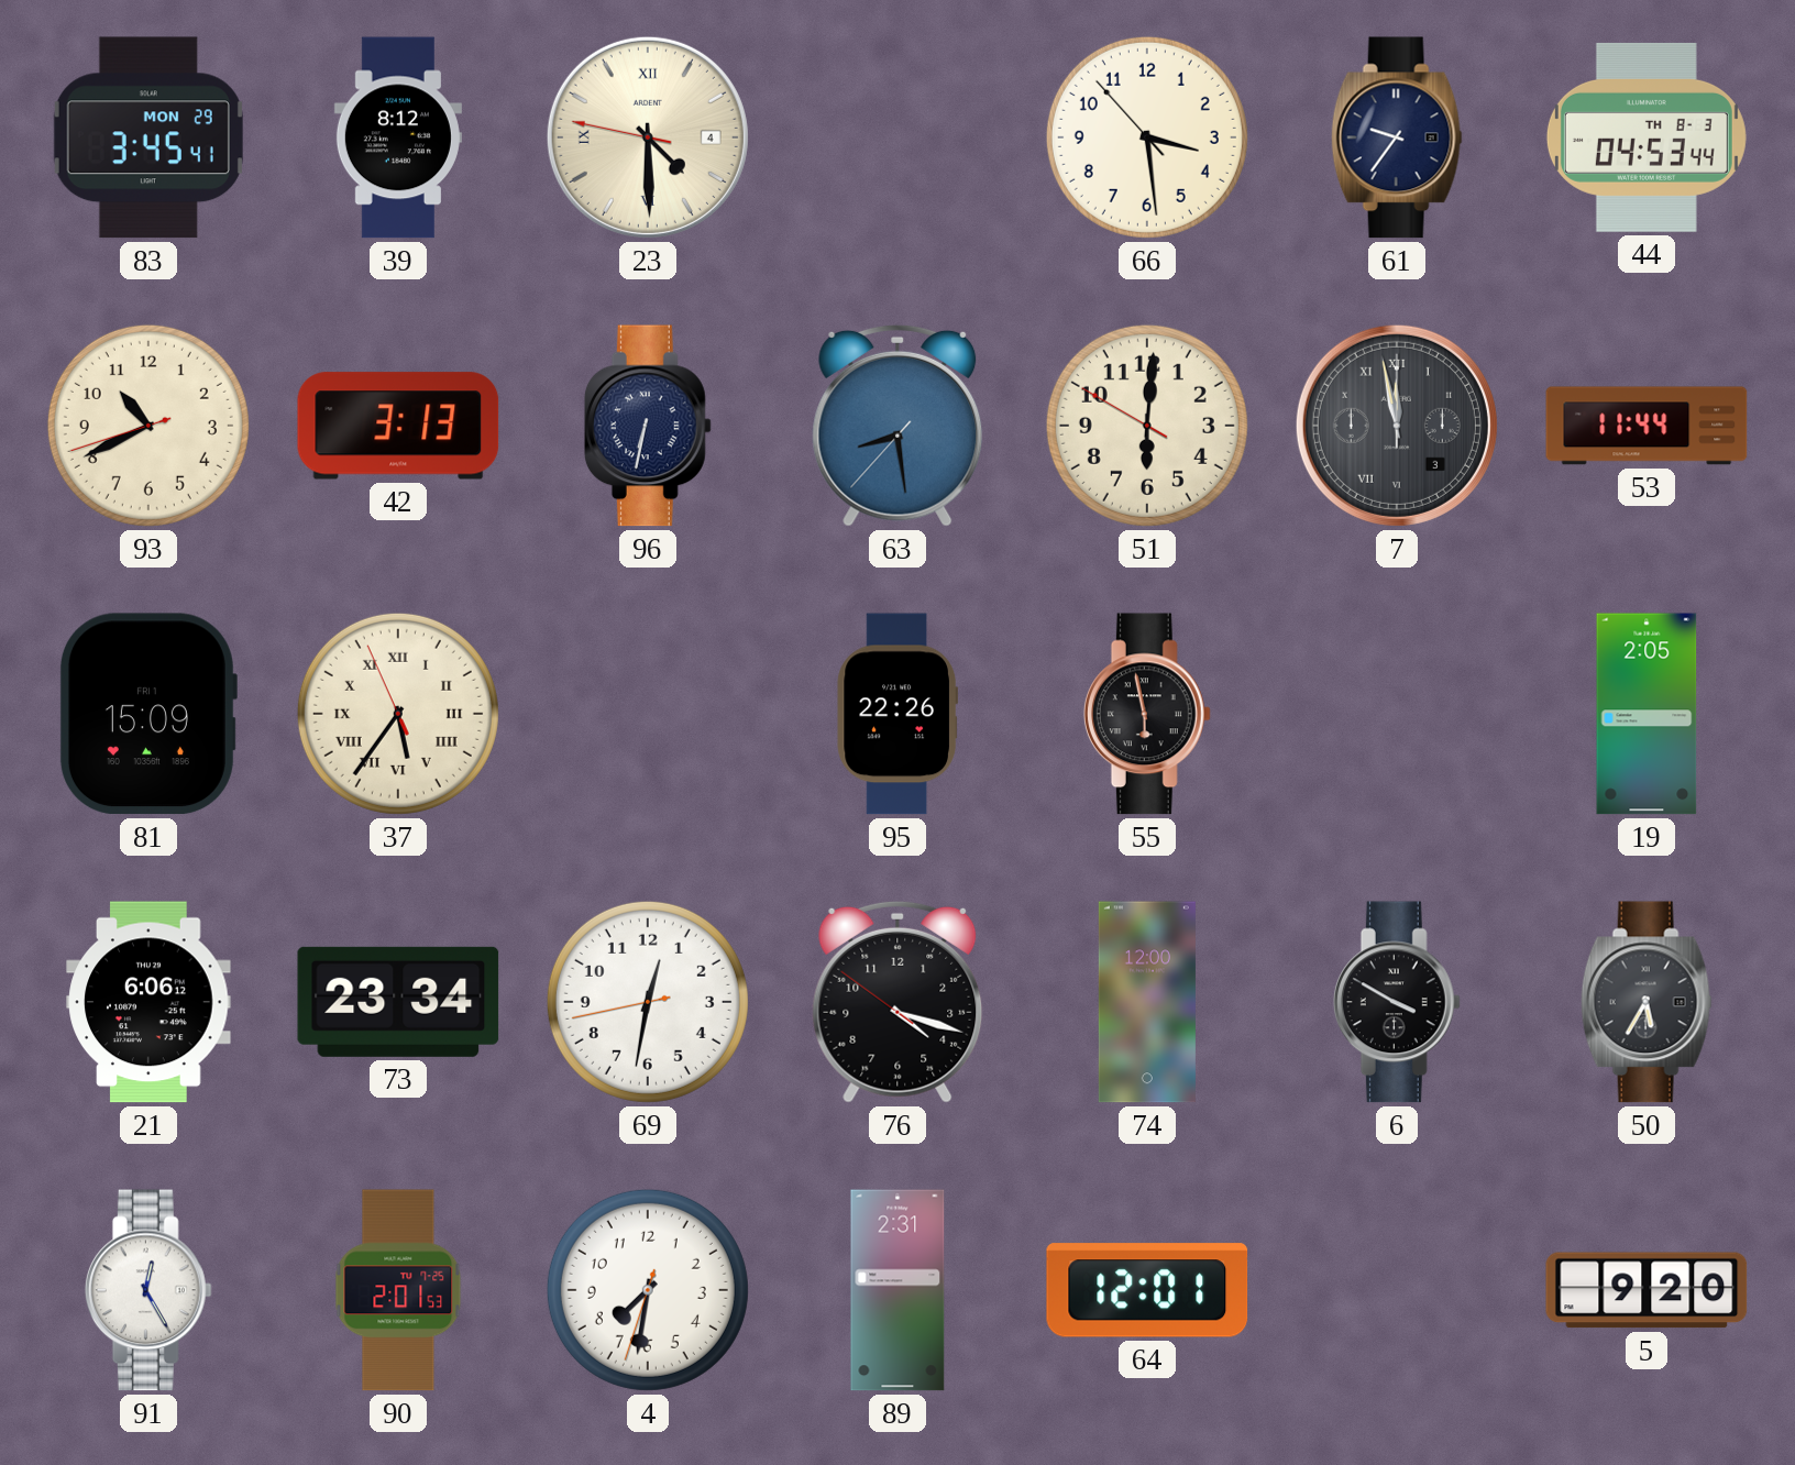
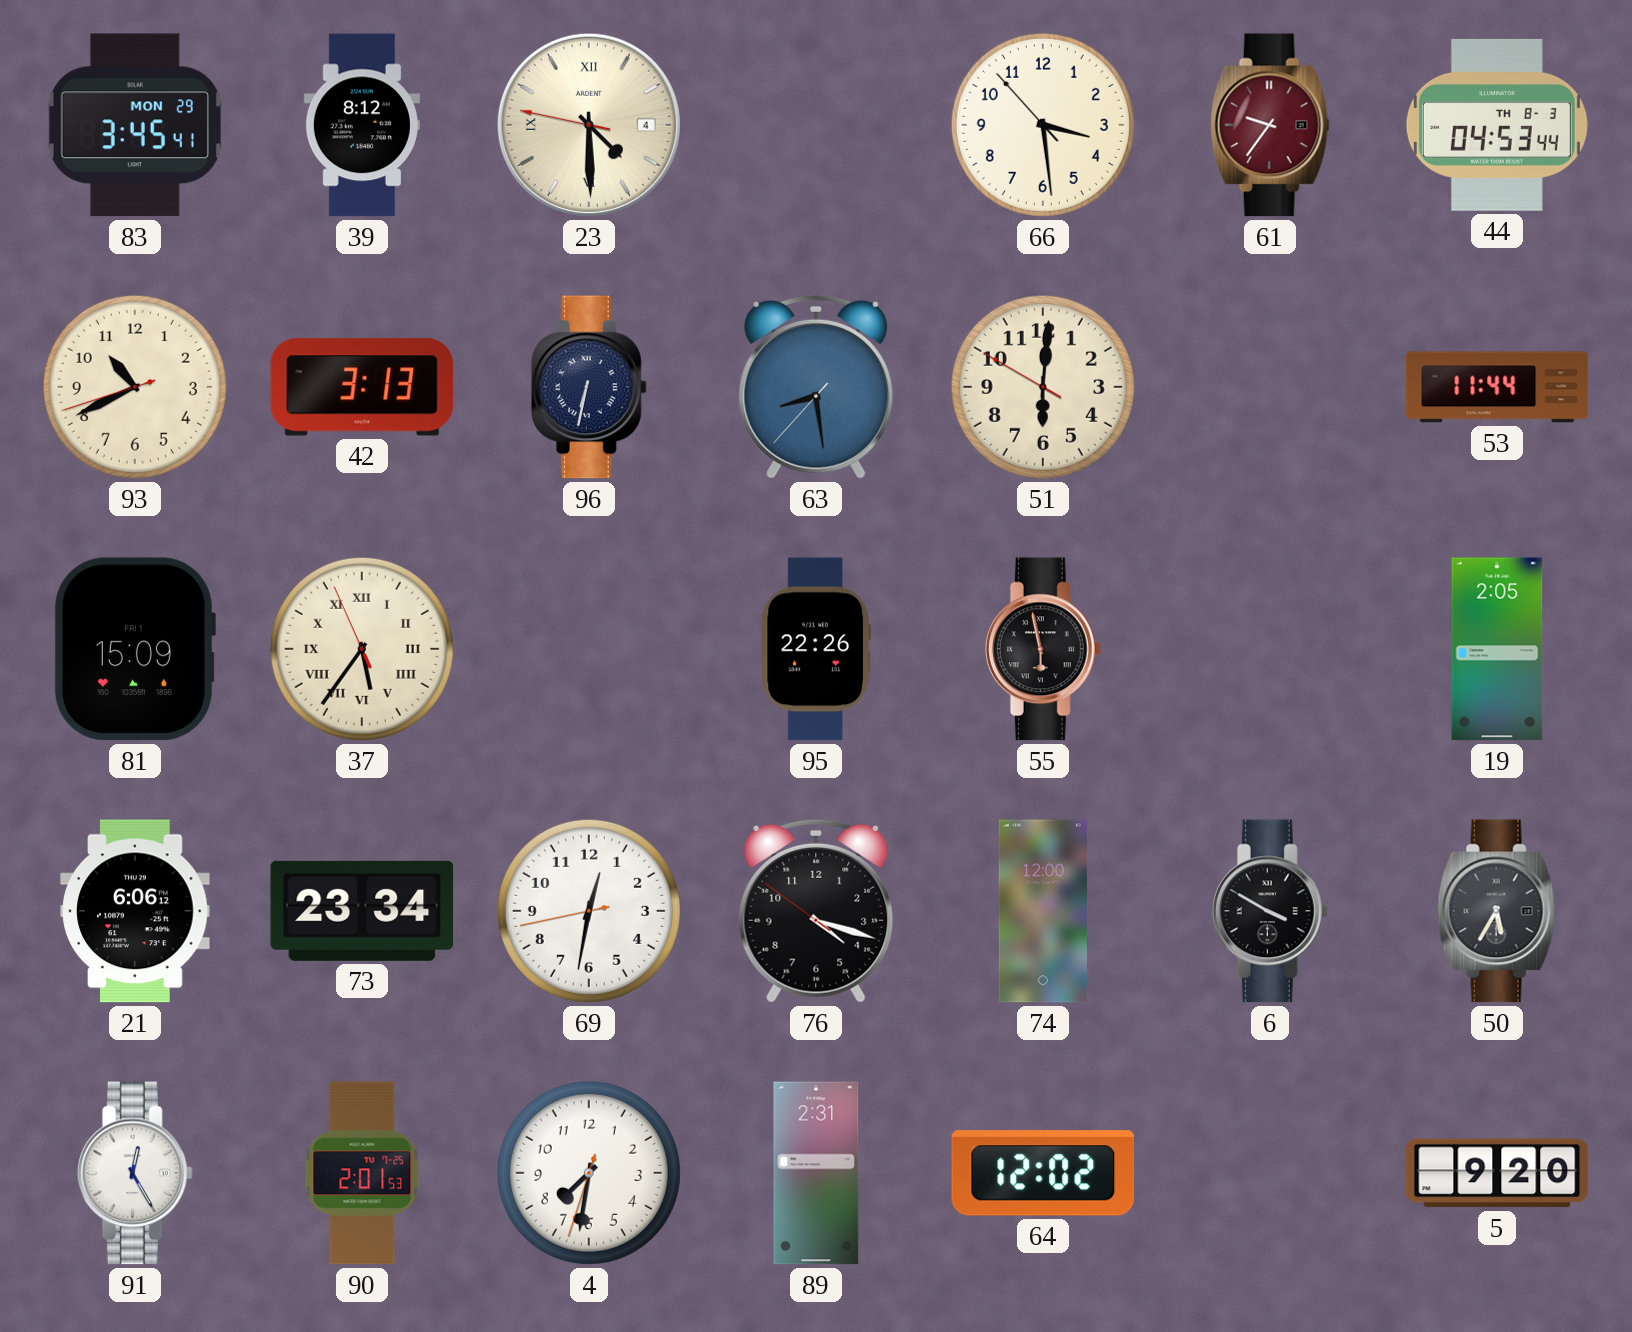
61 dial: navy -> burgundy (1270, 125)
7: 11:58 -> none (1397, 426)
64: 12:01 -> 12:02 (1043, 1173)
